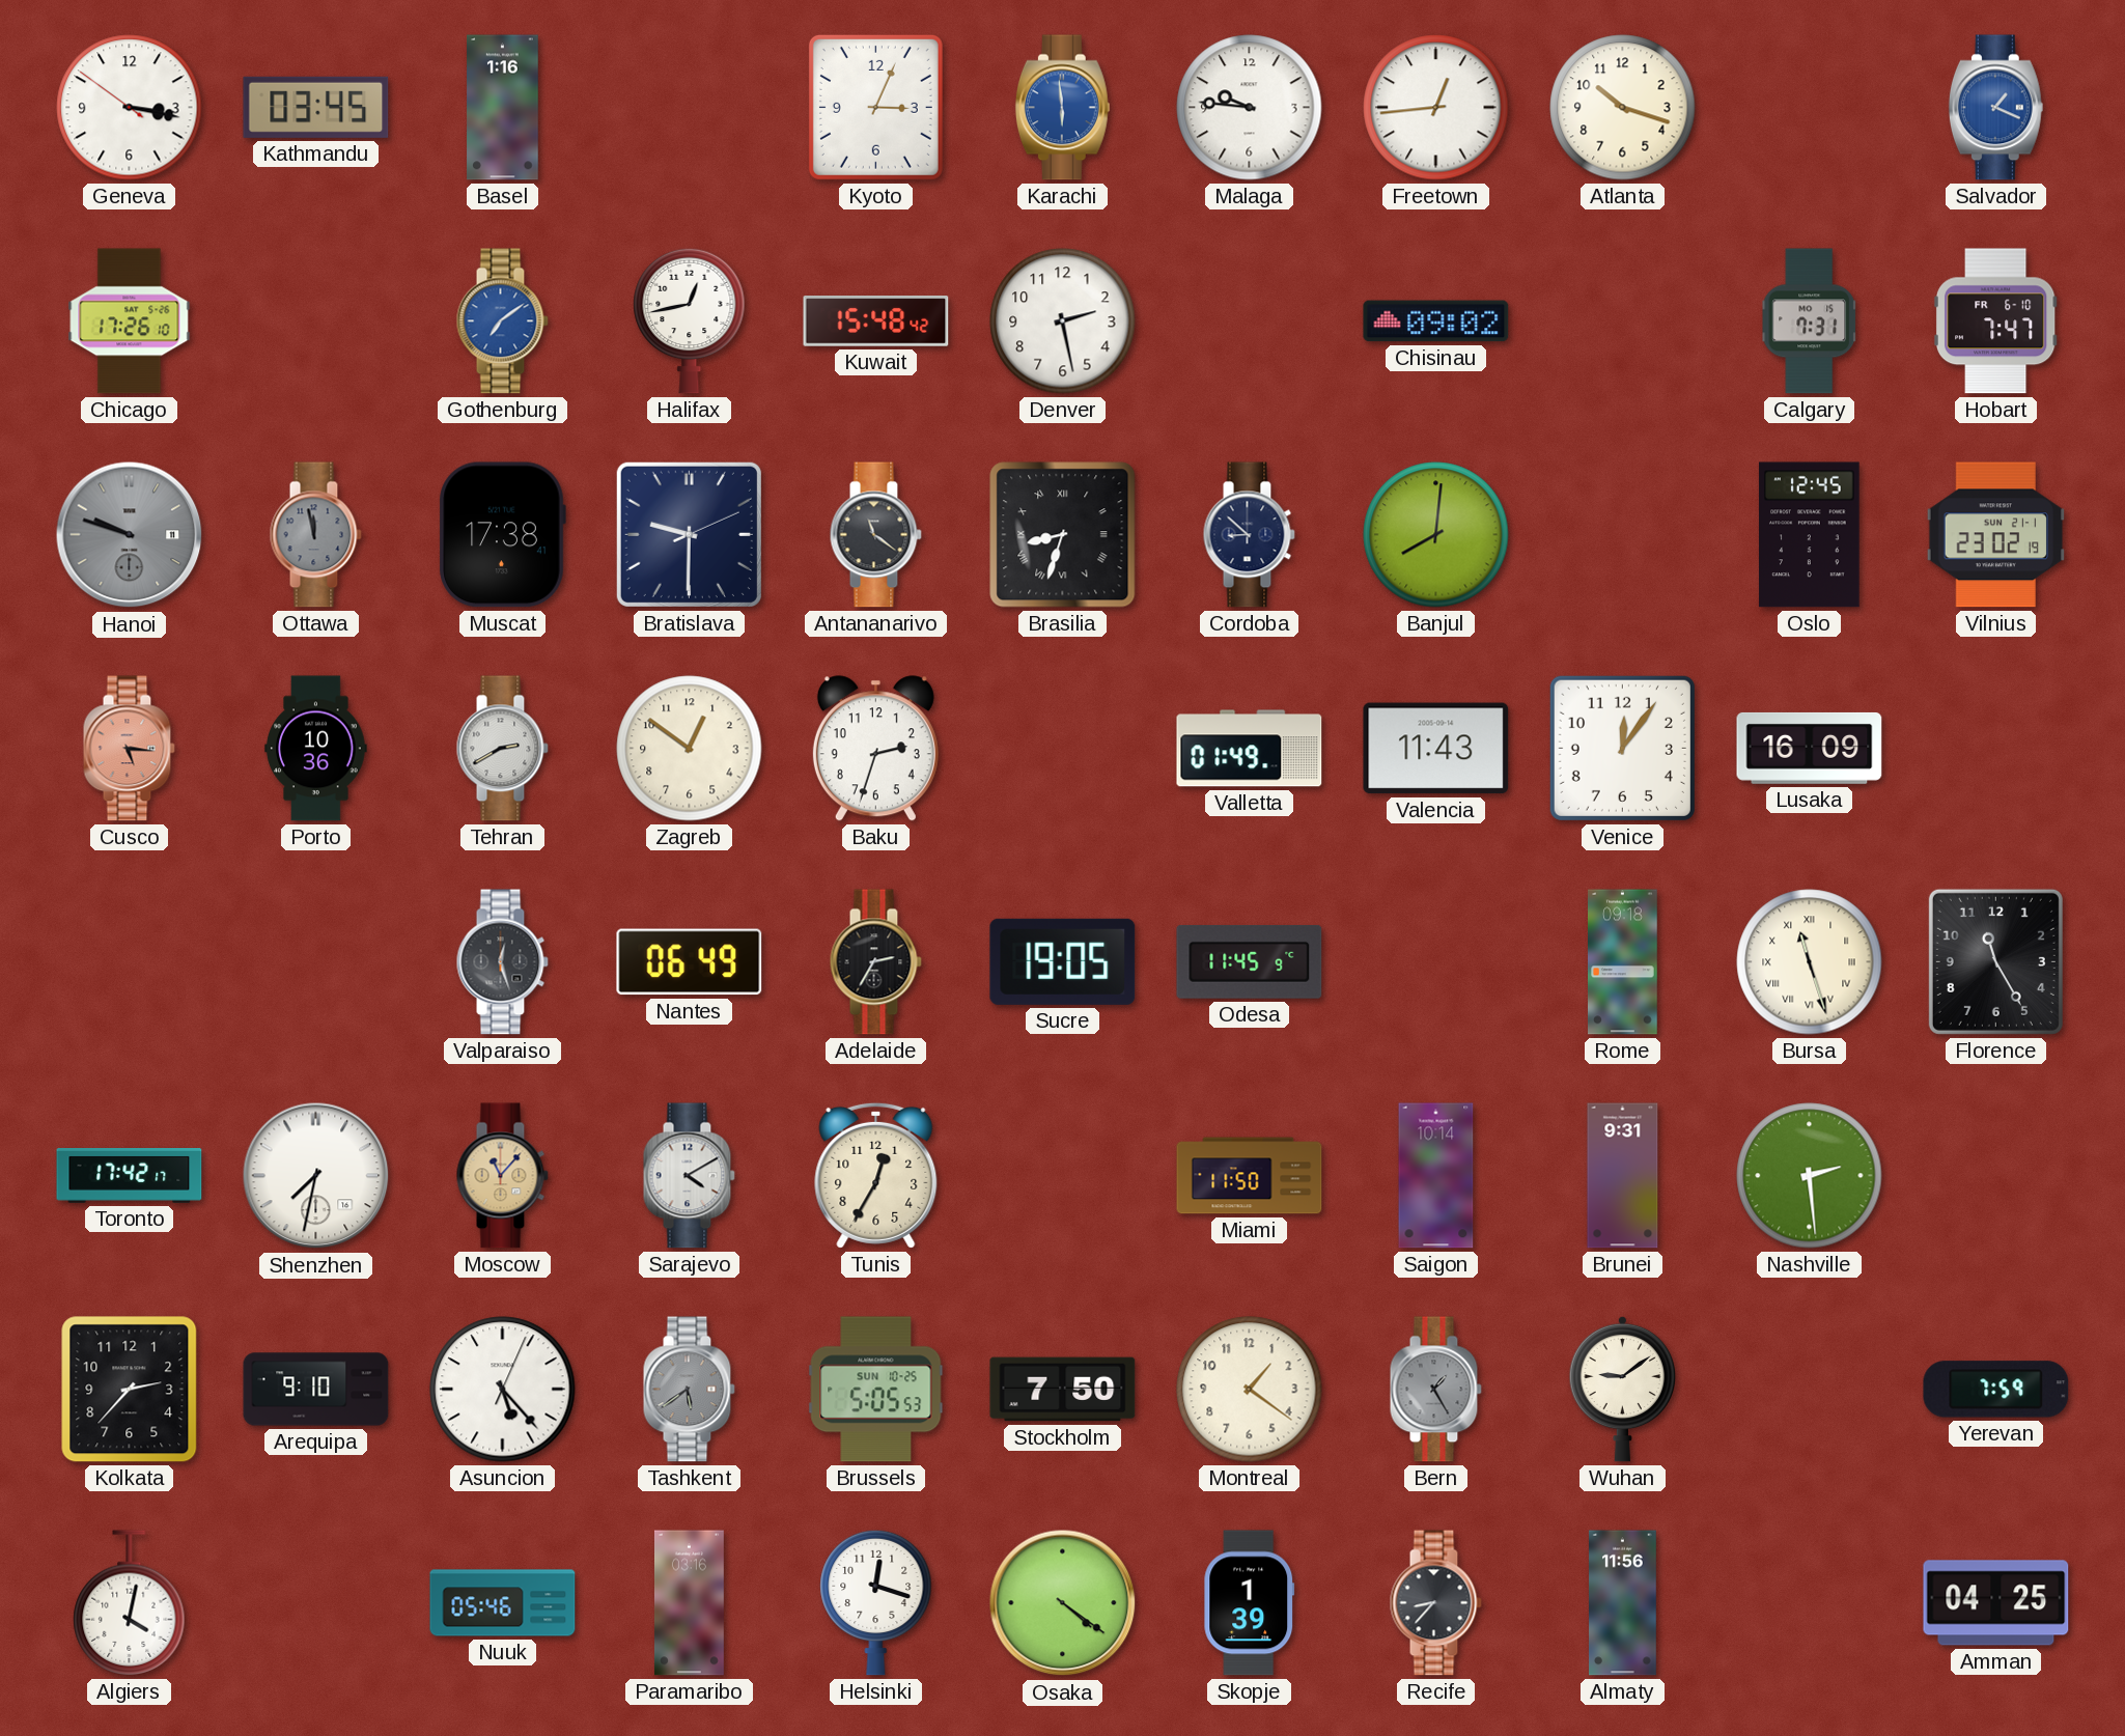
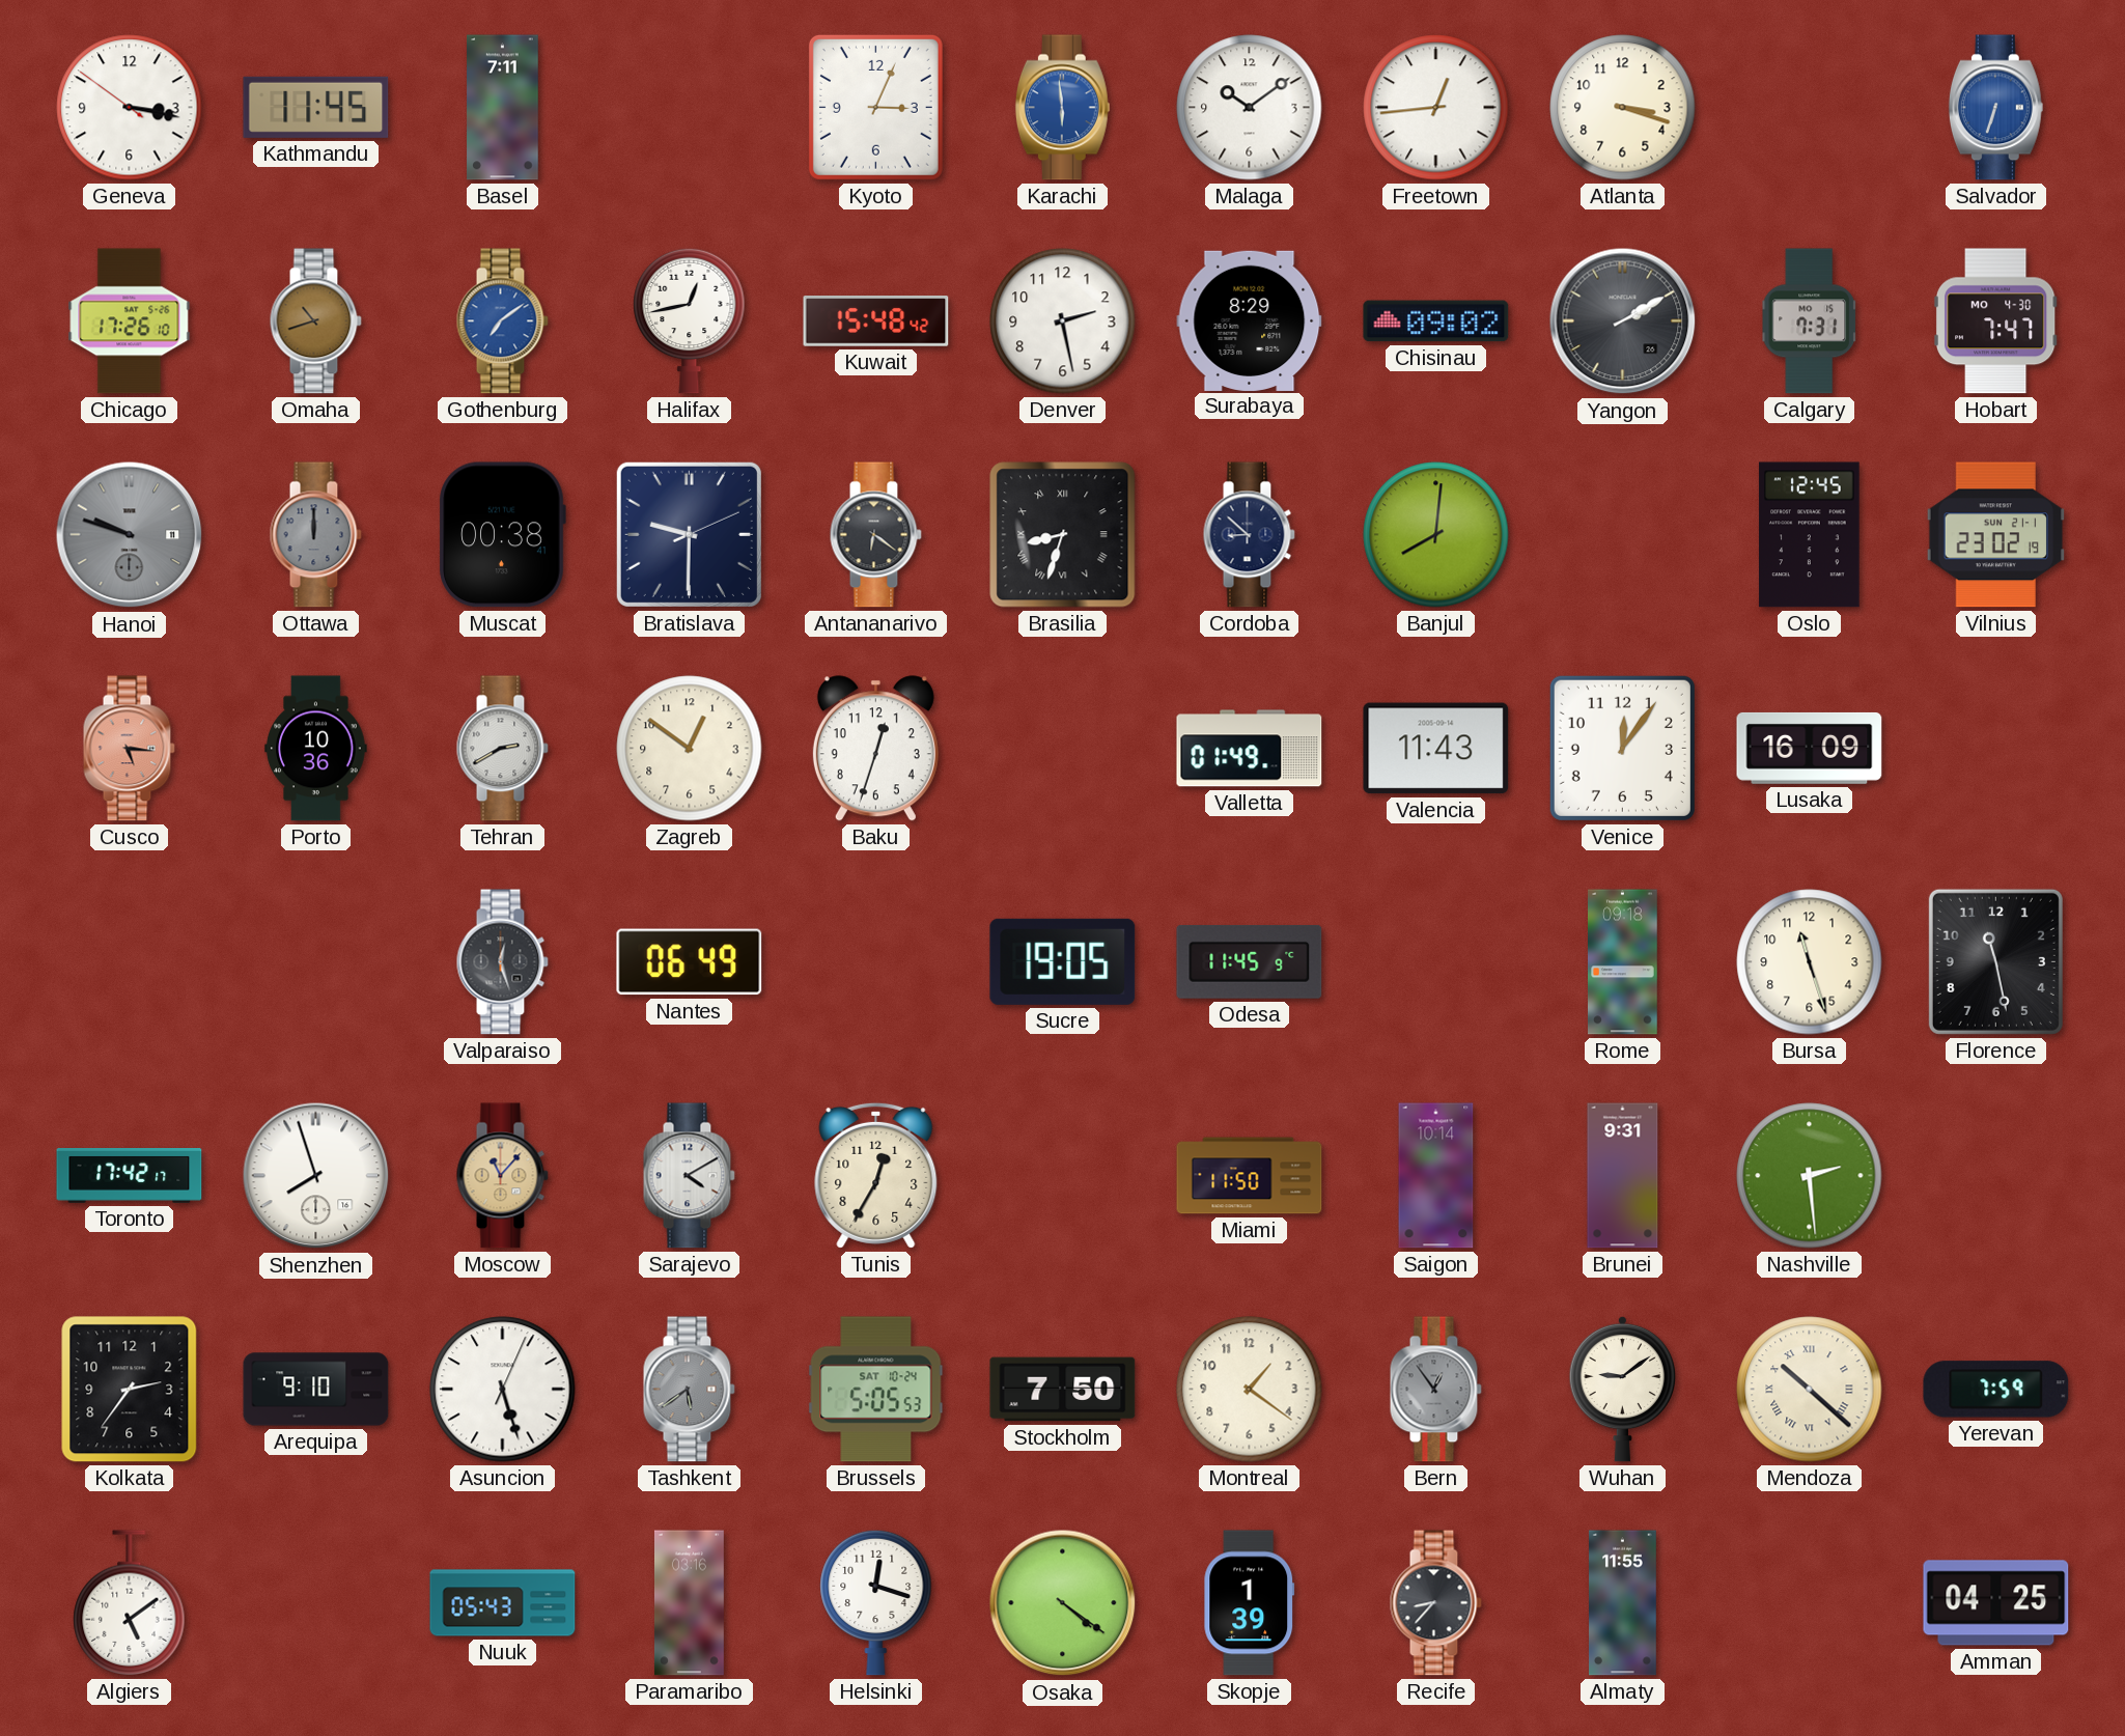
Kathmandu: 03:45 -> 11:45 (316, 107)
Basel: 1:16 -> 7:11 (503, 108)
Malaga: 9:46 -> 10:09 (1250, 108)
Atlanta: 10:18 -> 3:18 (1623, 108)
Salvador: 1:19 -> 6:33 (1995, 108)
Omaha: none -> 10:42 (315, 321)
Surabaya: none -> 8:29 (1250, 320)
Yangon: none -> 2:10 (1623, 321)
Hobart date: FR 6-10 -> MO 4-30 (1995, 321)
Ottawa: 11:58 -> 12:00 (315, 535)
Muscat: 17:38 -> 00:38 (502, 535)
Antananarivo: 11:21 -> 6:21 (875, 535)
Baku: 2:33 -> 12:33 (875, 749)
Adelaide: 2:35 -> none (875, 962)
Bursa numerals: Roman -> Arabic (1810, 962)
Florence: 11:25 -> 11:28 (1995, 961)
Shenzhen: 7:32 -> 7:57 (316, 1176)
Kolkata: 2:37 -> 2:36 (130, 1390)
Asuncion: 5:23 -> 5:27 (503, 1390)
Brussels date: SUN 10-25 -> SAT 10-24 (876, 1390)
Bern: 1:25 -> 12:54 (1435, 1390)
Mendoza: none -> 10:22 (1810, 1390)
Algiers: 4:02 -> 5:09 (130, 1603)
Nuuk: 05:46 -> 05:43 (503, 1603)
Almaty: 11:56 -> 11:55 (1623, 1603)
